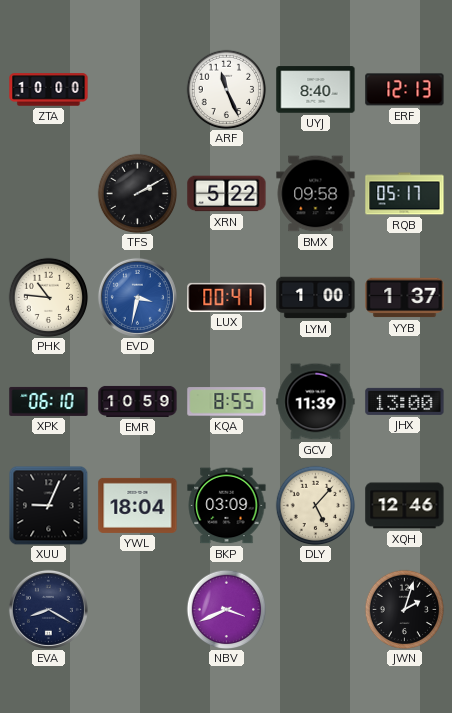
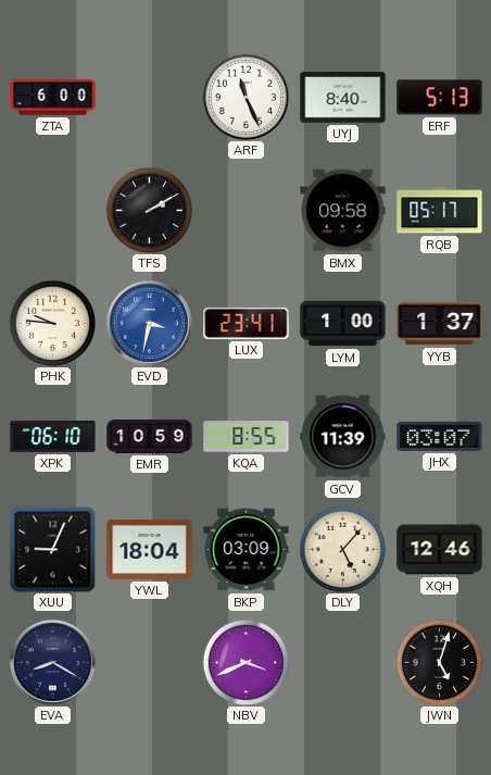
ZTA: 10:00 -> 6:00 (53, 98)
ERF: 12:13 -> 5:13 (440, 98)
XRN: 5:22 -> none (227, 194)
PHK: 10:46 -> 9:46 (52, 323)
LUX: 00:41 -> 23:41 (247, 323)
JHX: 13:00 -> 03:07 (440, 436)
JWN: 2:03 -> 5:03 (439, 662)
